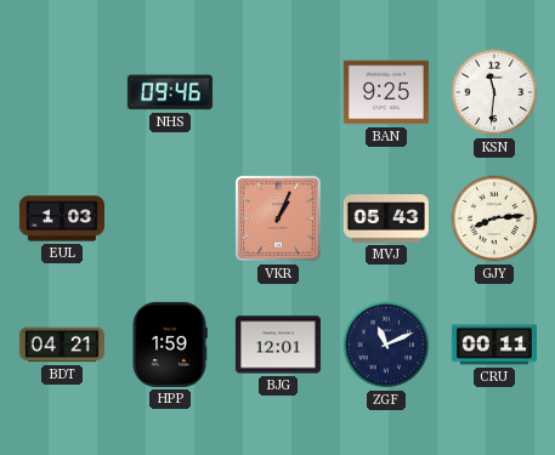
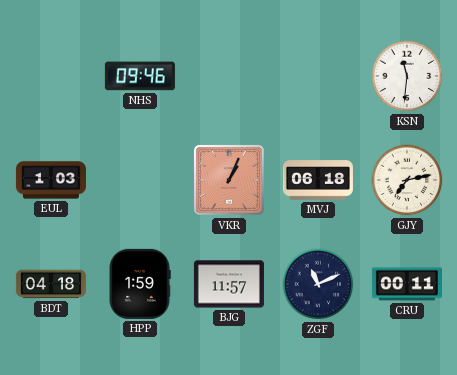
BAN: 9:25 -> none (386, 92)
MVJ: 05:43 -> 06:18 (318, 180)
GJY: 8:14 -> 7:13 (407, 180)
BDT: 04:21 -> 04:18 (51, 284)
BJG: 12:01 -> 11:57 (229, 284)
